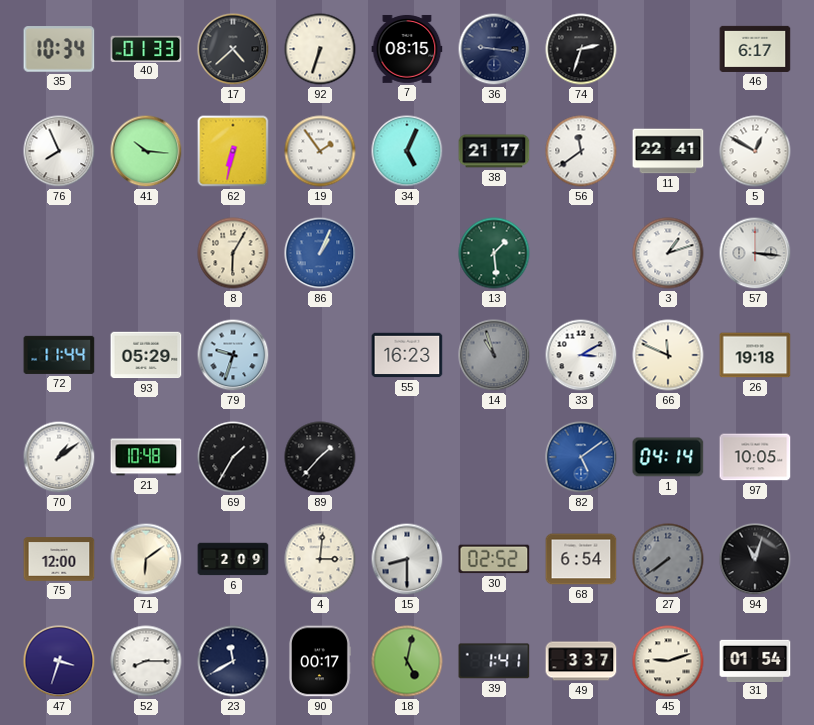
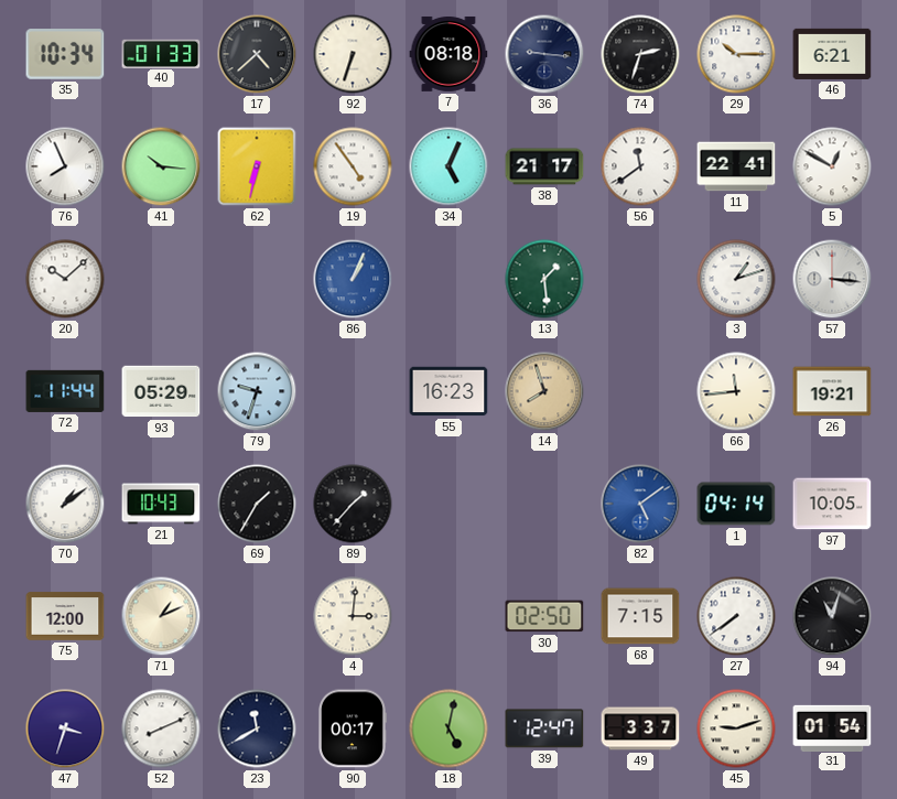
7: 08:15 -> 08:18 (448, 54)
29: none -> 10:15 (736, 54)
46: 6:17 -> 6:21 (832, 54)
19: 1:54 -> 4:54 (353, 166)
20: none -> 10:08 (65, 279)
8: 6:05 -> none (233, 253)
14: 10:57 -> 7:57 (544, 391)
14 dial: grey -> champagne (544, 391)
33: 3:10 -> none (581, 355)
66: 11:49 -> 11:44 (736, 391)
26: 19:18 -> 19:21 (832, 391)
21: 10:48 -> 10:43 (161, 504)
71: 6:09 -> 1:11 (161, 616)
6: 2:09 -> none (233, 559)
15: 8:30 -> none (407, 559)
30: 02:52 -> 02:50 (544, 616)
68: 6:54 -> 7:15 (640, 616)
27 dial: grey -> white (736, 616)
52: 8:15 -> 8:11 (161, 728)
39: 1:41 -> 12:47 (544, 728)
